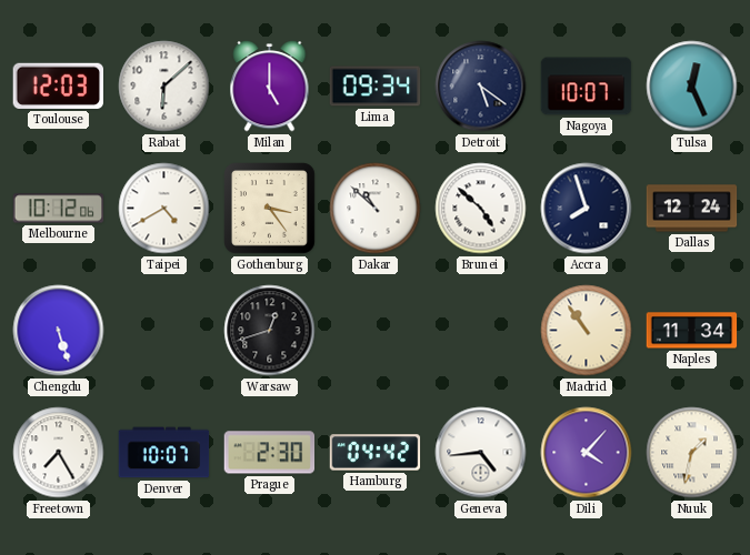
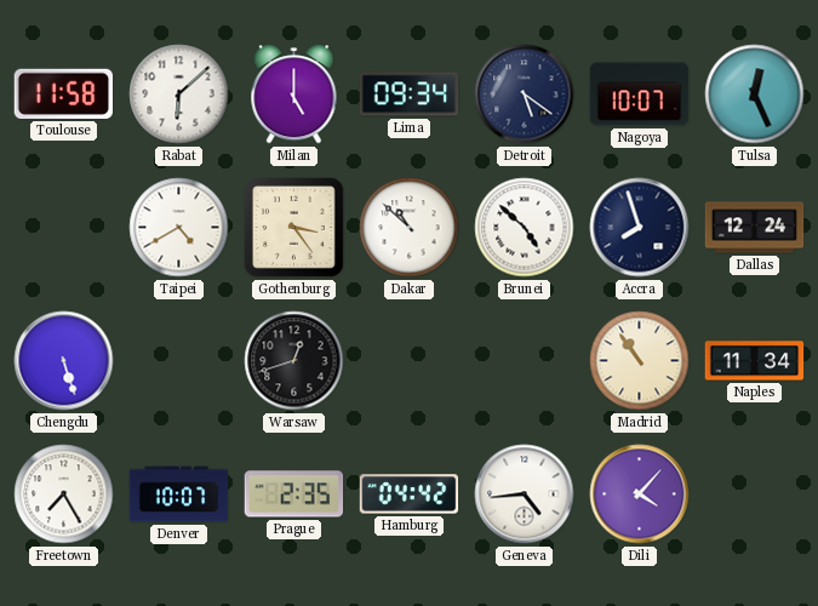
Toulouse: 12:03 -> 11:58 (64, 93)
Melbourne: 10:12 -> none (59, 209)
Prague: 2:30 -> 2:35 (294, 494)
Nuuk: 1:32 -> none (692, 453)
